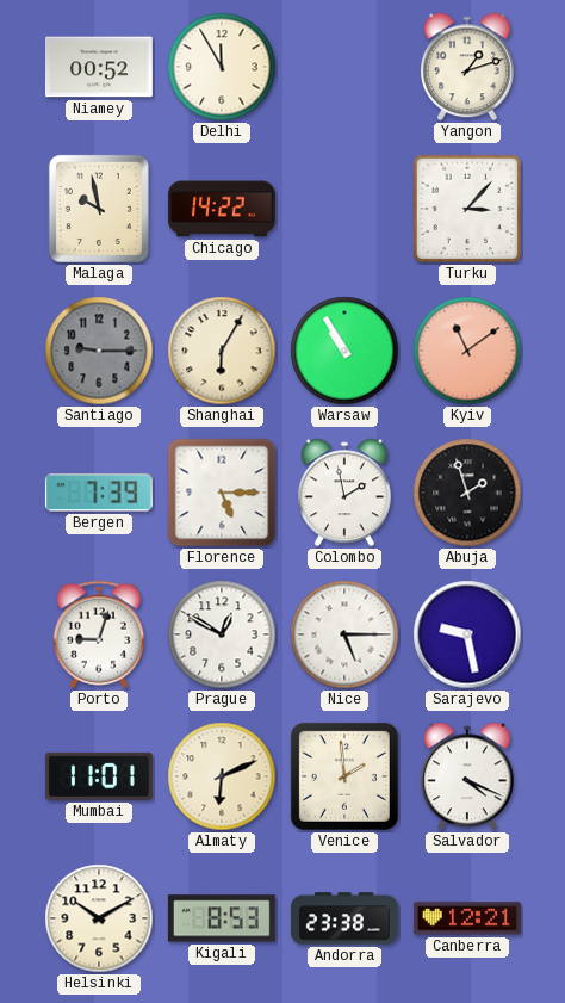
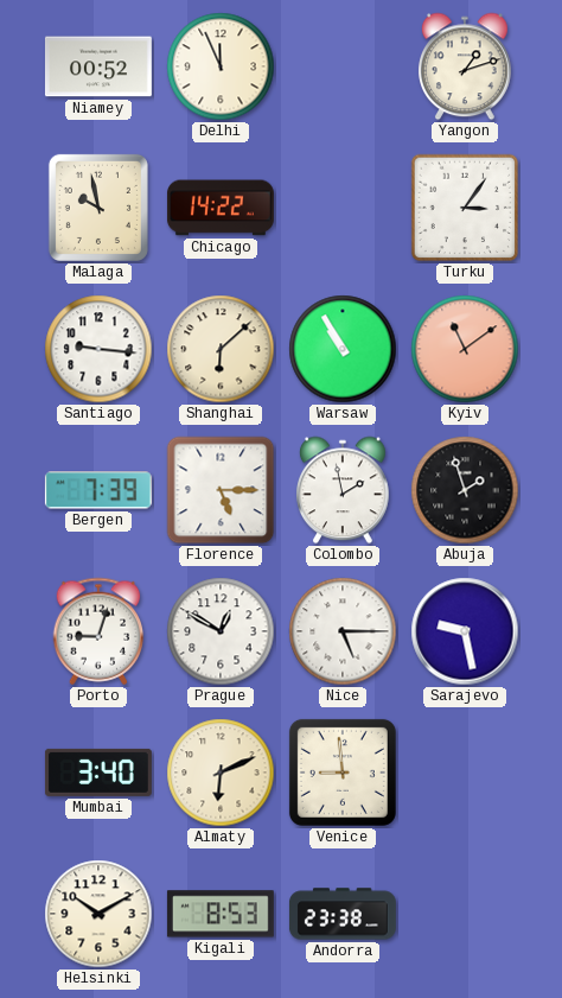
Delhi: 11:55 -> 11:56 (221, 66)
Turku: 3:07 -> 3:06 (465, 208)
Santiago: 9:15 -> 9:16 (98, 349)
Santiago dial: grey -> white (98, 349)
Shanghai: 6:05 -> 6:08 (221, 349)
Mumbai: 11:01 -> 3:40 (98, 773)
Venice: 1:59 -> 8:59 (343, 773)
Salvador: 4:19 -> none (468, 776)
Canberra: 12:21 -> none (467, 918)
